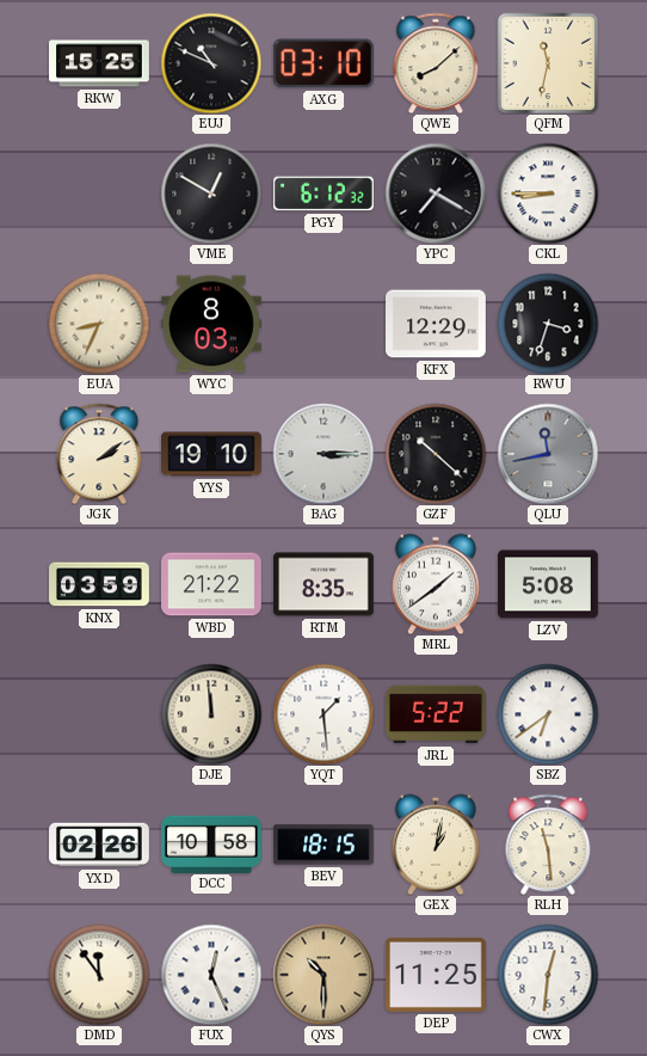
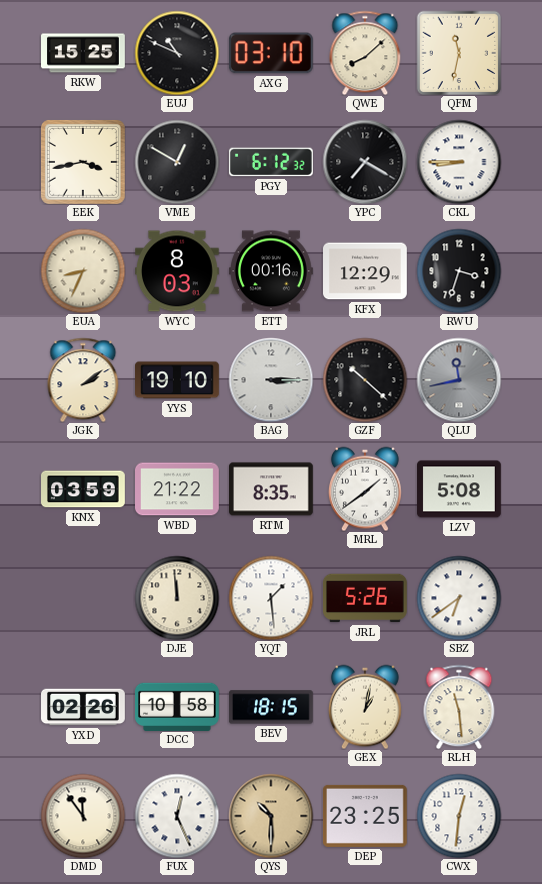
EEK: none -> 3:43 (83, 162)
ETT: none -> 00:16 (272, 271)
JRL: 5:22 -> 5:26 (366, 598)
DEP: 11:25 -> 23:25 (365, 816)
